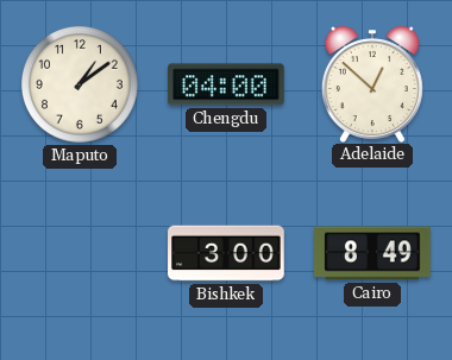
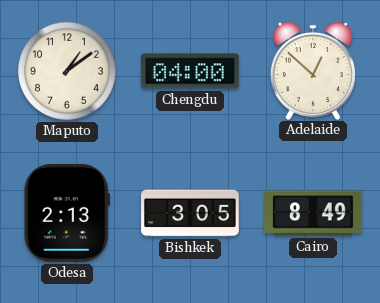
Odesa: none -> 2:13 (67, 214)
Bishkek: 3:00 -> 3:05 (190, 213)
